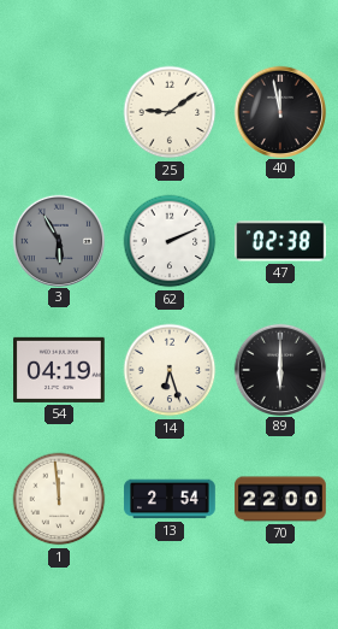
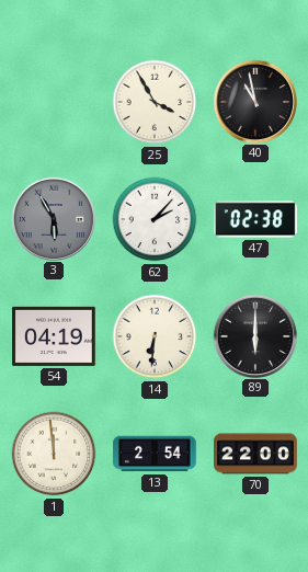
25: 9:09 -> 3:55 (155, 102)
40: 11:58 -> 10:58 (254, 101)
62: 2:11 -> 2:07 (155, 219)
14: 6:27 -> 6:31 (155, 336)
